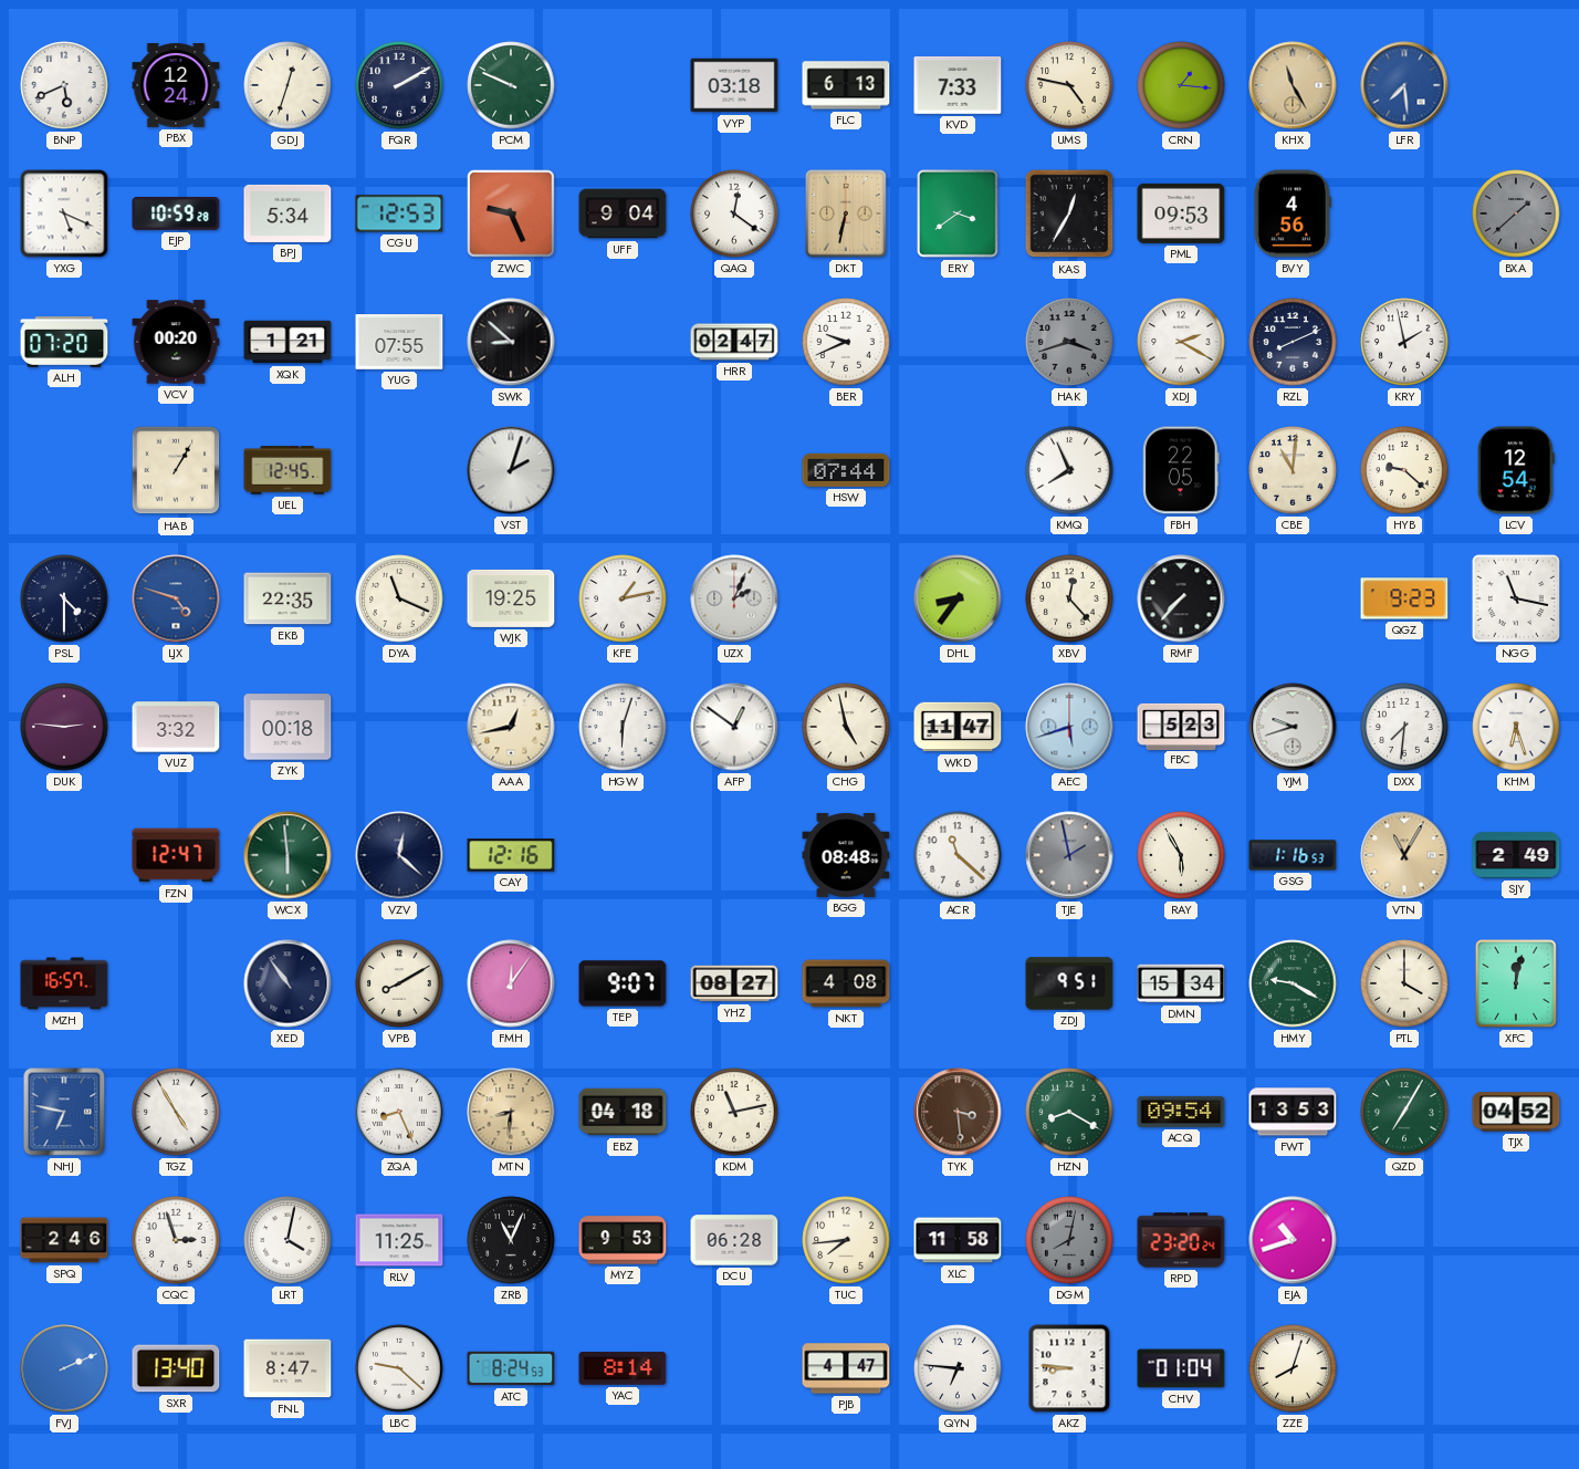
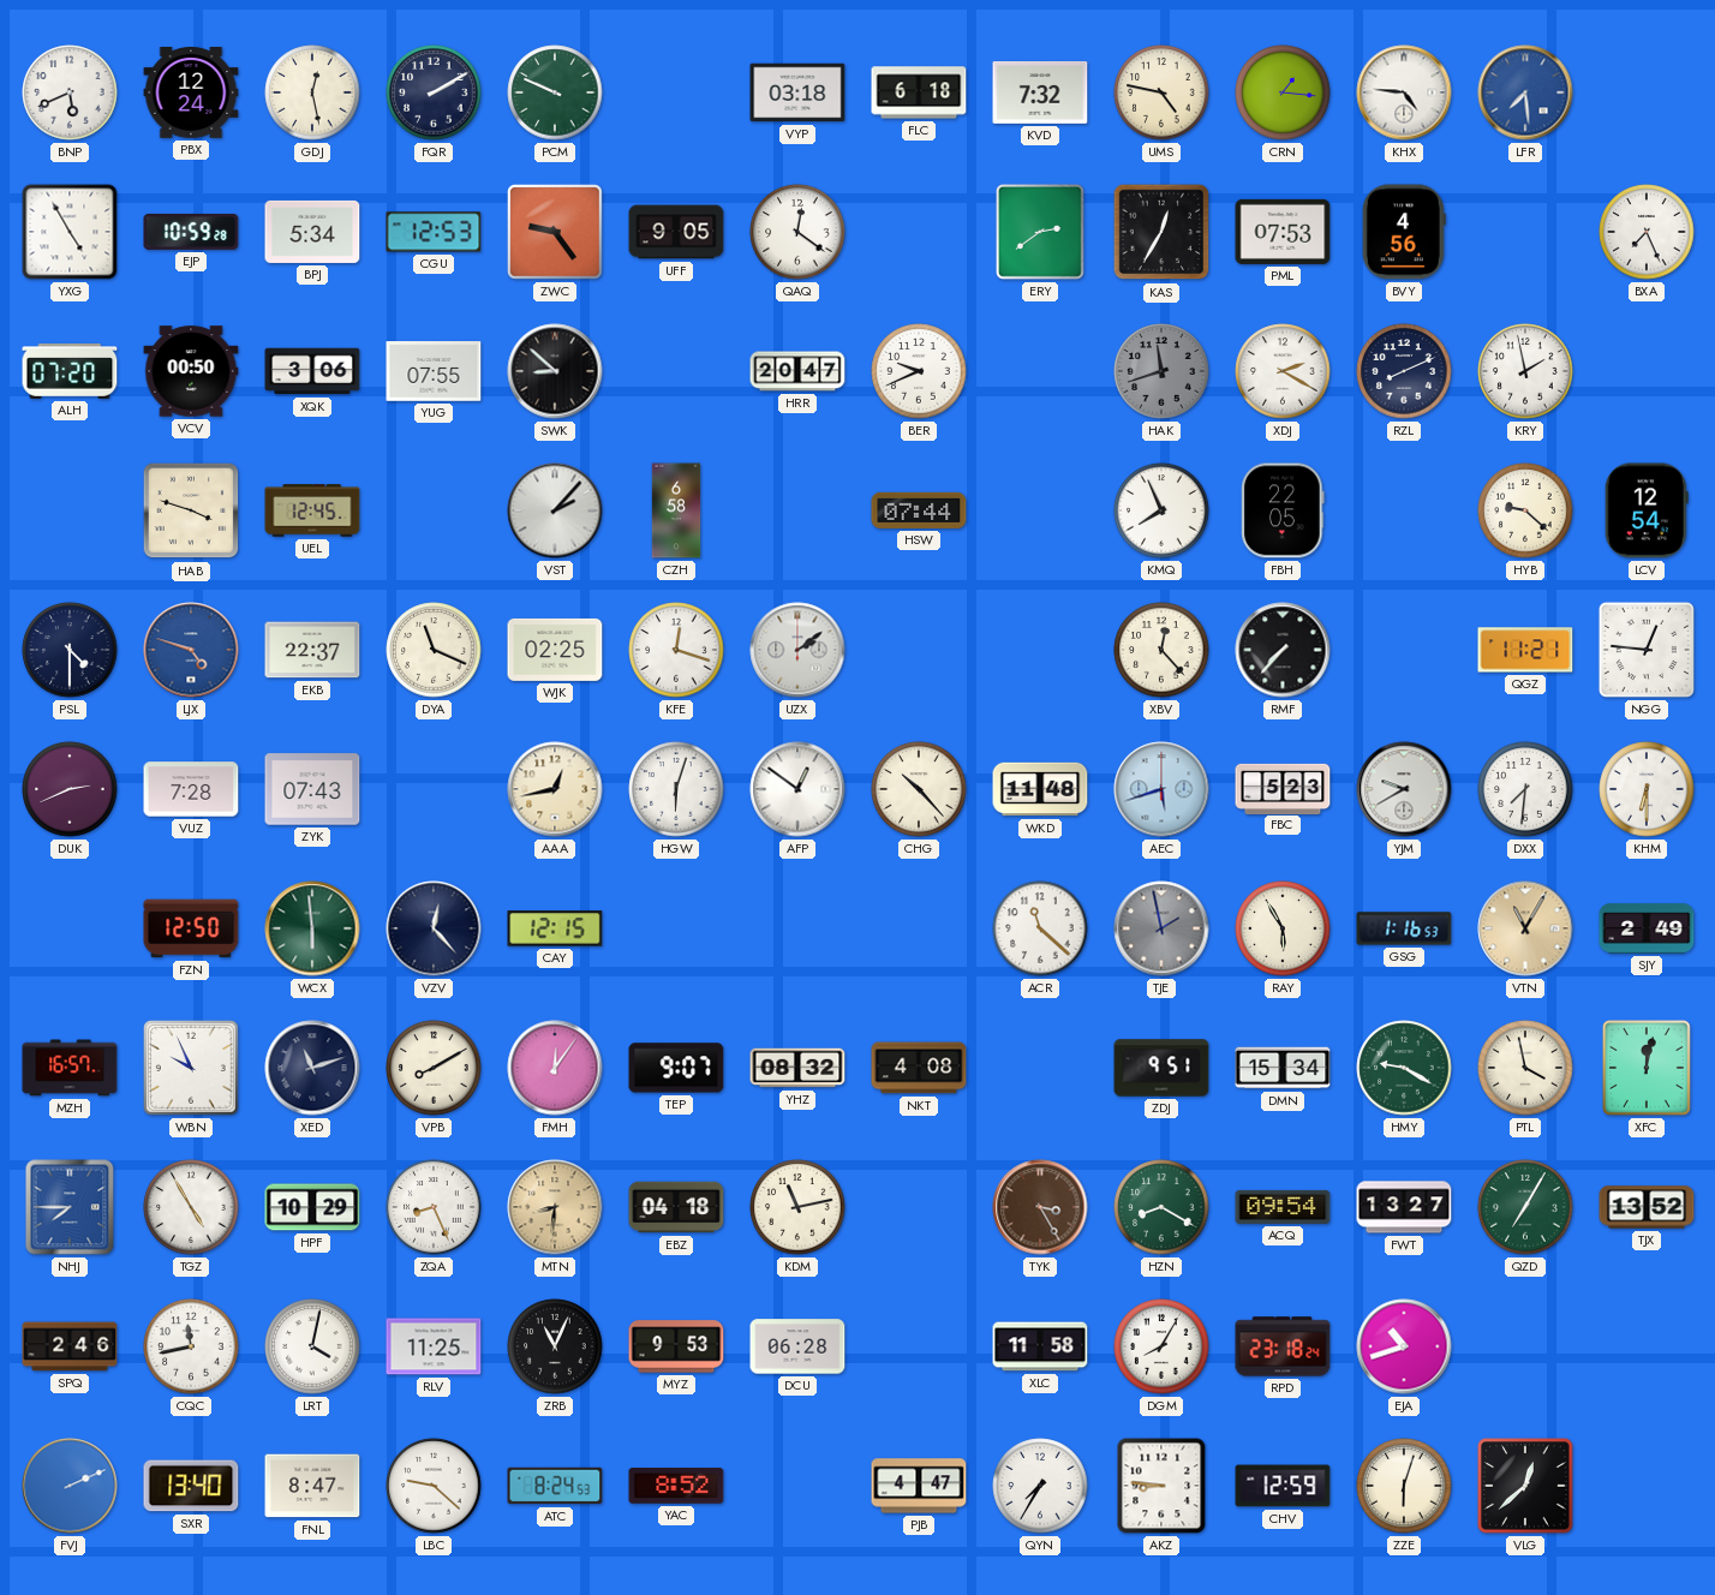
GDJ: 12:33 -> 12:28 (312, 92)
FLC: 6:13 -> 6:18 (919, 92)
KVD: 7:33 -> 7:32 (1040, 94)
KHX: 11:25 -> 4:46 (1404, 92)
KHX dial: champagne -> white (1404, 92)
YXG: 5:19 -> 4:55 (70, 232)
ZWC: 9:26 -> 9:24 (555, 232)
UFF: 9:04 -> 9:05 (676, 232)
DKT: 6:32 -> none (846, 215)
ERY: 3:39 -> 2:39 (1040, 233)
PML: 09:53 -> 07:53 (1283, 232)
BXA: 1:38 -> 7:26 (1647, 232)
BXA dial: grey -> white (1647, 232)
VCV: 00:20 -> 00:50 (191, 371)
XQK: 1:21 -> 3:06 (312, 371)
HRR: 02:47 -> 20:47 (797, 371)
HAK: 3:42 -> 11:42 (1161, 371)
HAB: 1:05 -> 3:48 (191, 510)
VST: 2:03 -> 2:07 (555, 510)
CZH: none -> 6:58 (676, 510)
CBE: 11:01 -> none (1293, 470)
EKB: 22:35 -> 22:37 (312, 650)
WJK: 19:25 -> 02:25 (555, 650)
KFE: 1:13 -> 12:18 (676, 650)
UZX: 2:04 -> 2:09 (797, 650)
DHL: 8:36 -> none (958, 598)
QGZ: 9:23 -> 11:21 (1525, 650)
NGG: 11:17 -> 12:46 (1647, 650)
DUK: 2:46 -> 2:41 (70, 789)
VUZ: 3:32 -> 7:28 (191, 789)
ZYK: 00:18 -> 07:43 (312, 789)
CHG: 4:58 -> 10:23 (919, 789)
WKD: 11:47 -> 11:48 (1040, 789)
YJM: 9:42 -> 9:40 (1404, 789)
KHM: 6:27 -> 6:30 (1647, 789)
FZN: 12:47 -> 12:50 (191, 928)
VZV: 12:22 -> 12:23 (434, 928)
CAY: 12:16 -> 12:15 (555, 928)
BGG: 08:48 -> none (846, 855)
WBN: none -> 9:56 (191, 1068)
XED: 10:54 -> 11:12 (312, 1068)
YHZ: 08:27 -> 08:32 (797, 1068)
PTL: 4:00 -> 3:58 (1525, 1068)
NHJ: 6:47 -> 7:45 (70, 1207)
HPF: none -> 10:29 (312, 1207)
TYK: 3:29 -> 3:25 (1040, 1207)
FWT: 13:53 -> 13:27 (1404, 1207)
TJX: 04:52 -> 13:52 (1647, 1207)
CQC: 2:57 -> 11:43 (191, 1346)
TUC: 7:44 -> none (846, 1240)
DGM: 8:02 -> 8:05 (1161, 1346)
DGM dial: grey -> white (1161, 1346)
RPD: 23:20 -> 23:18 (1283, 1346)
YAC: 8:14 -> 8:52 (676, 1486)
QYN: 6:46 -> 7:35 (1040, 1486)
CHV: 01:04 -> 12:59 (1283, 1486)
ZZE: 8:03 -> 6:03 (1404, 1486)
VLG: none -> 12:38 (1525, 1486)
